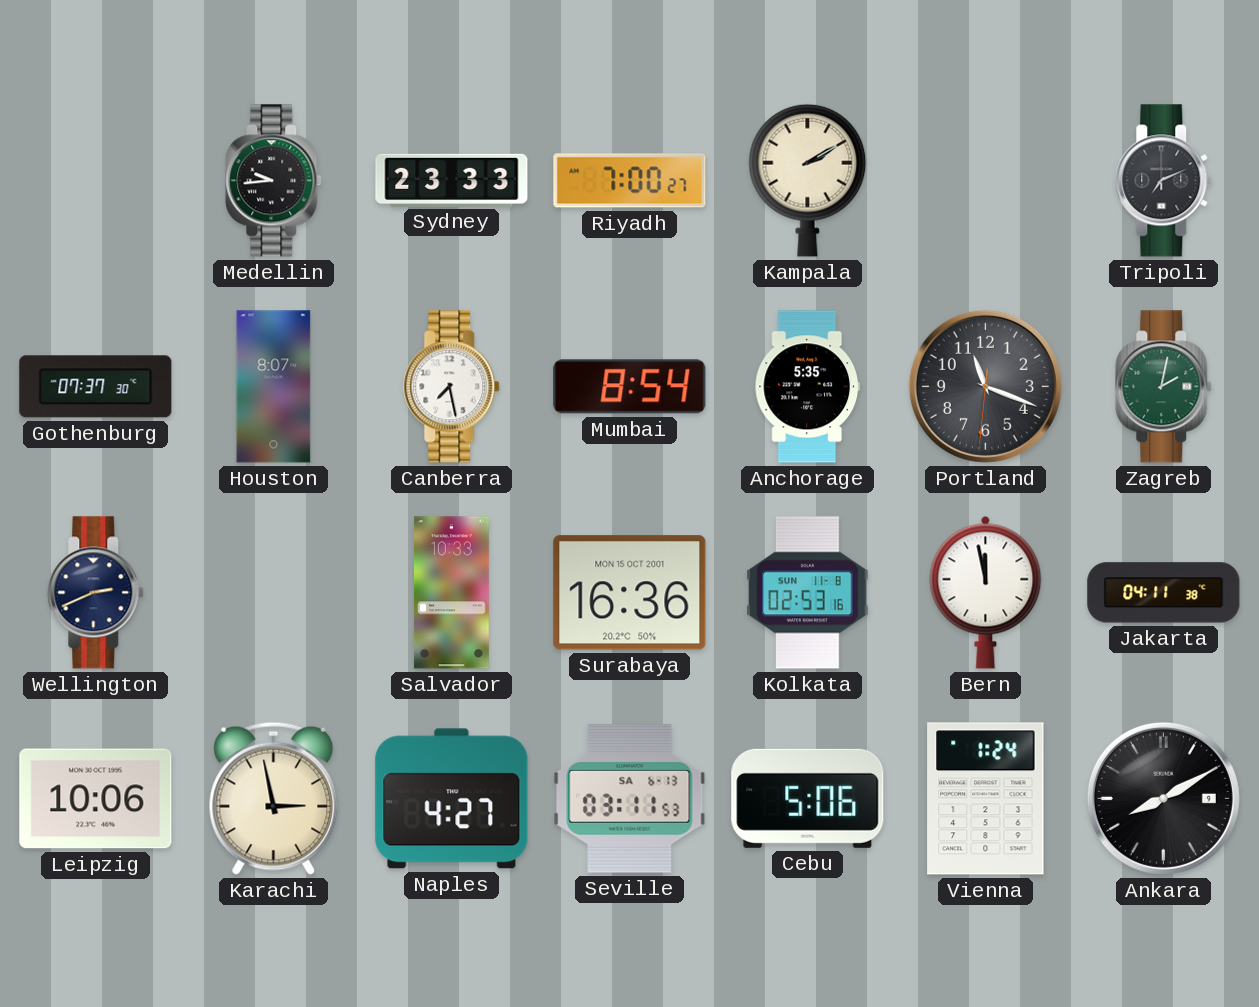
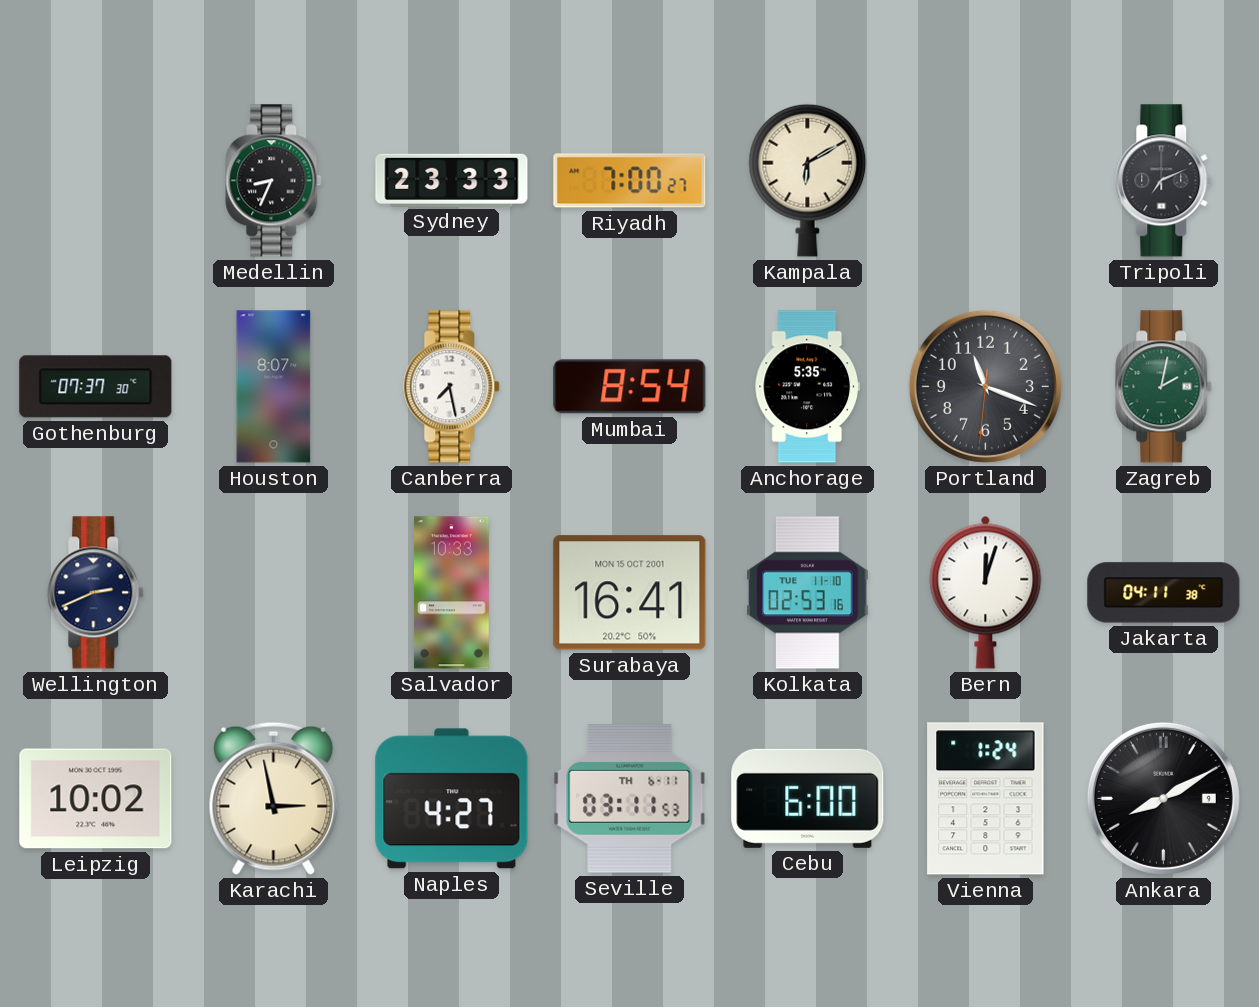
Medellin: 9:44 -> 8:34 (274, 181)
Kampala: 2:10 -> 6:10 (808, 180)
Surabaya: 16:36 -> 16:41 (630, 593)
Kolkata date: SUN 11-8 -> TUE 11-10 (808, 593)
Bern: 11:58 -> 12:03 (986, 592)
Leipzig: 10:06 -> 10:02 (96, 799)
Seville date: SA 6-13 -> TH 6-11 (630, 799)
Cebu: 5:06 -> 6:00 (808, 798)
